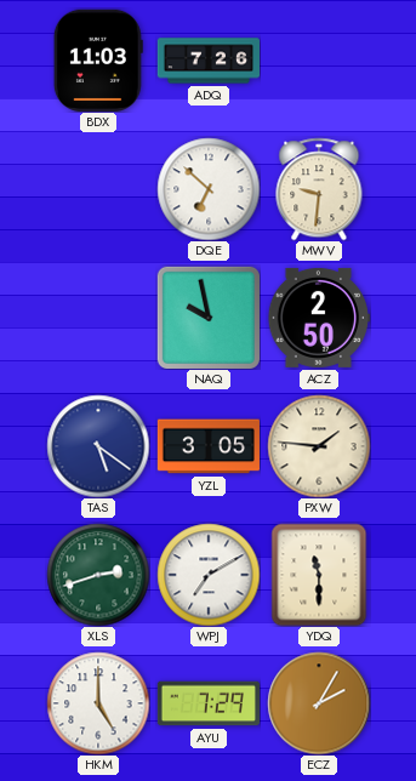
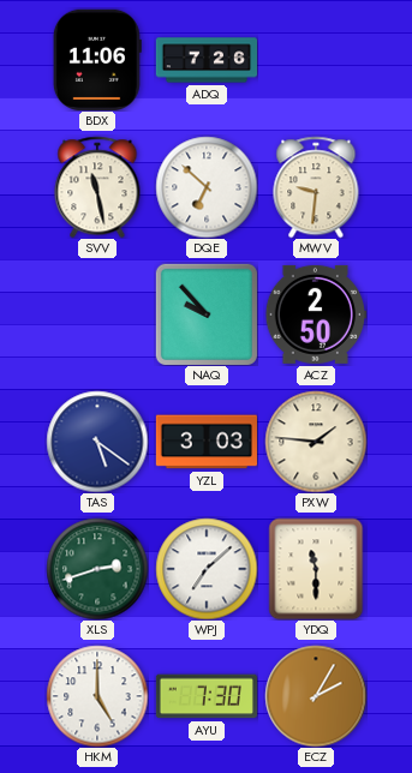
BDX: 11:03 -> 11:06 (97, 60)
SVV: none -> 11:28 (97, 187)
NAQ: 9:58 -> 9:53 (207, 314)
YZL: 3:05 -> 3:03 (207, 442)
WPJ: 7:10 -> 7:08 (207, 569)
AYU: 7:29 -> 7:30 (205, 696)
